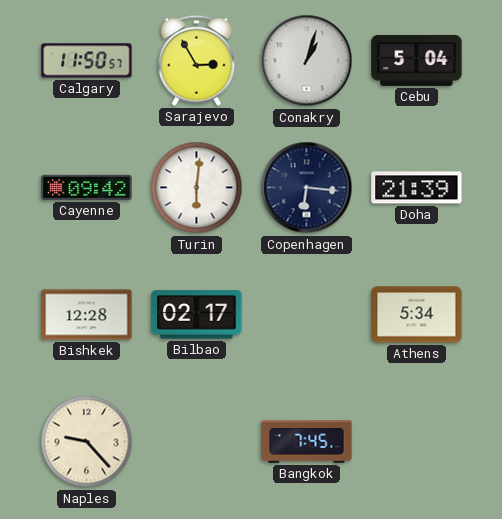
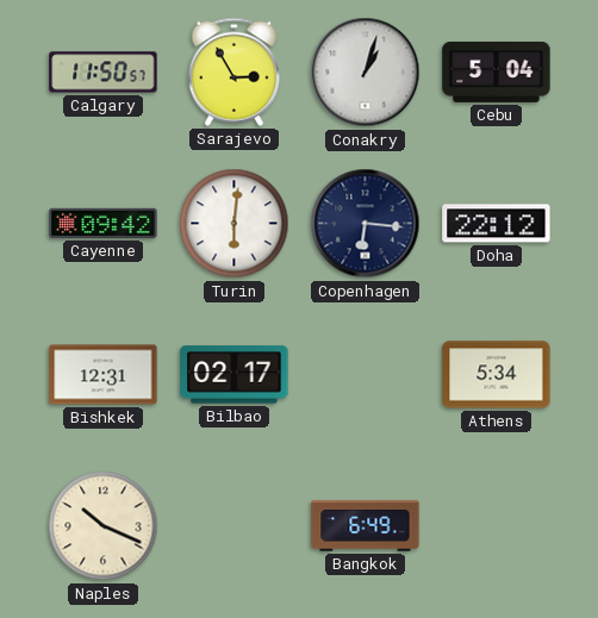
Doha: 21:39 -> 22:12 (497, 224)
Bishkek: 12:28 -> 12:31 (104, 375)
Naples: 9:23 -> 10:19 (104, 526)
Bangkok: 7:45 -> 6:49 (366, 526)
